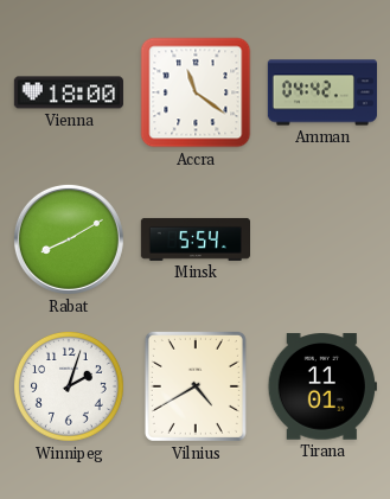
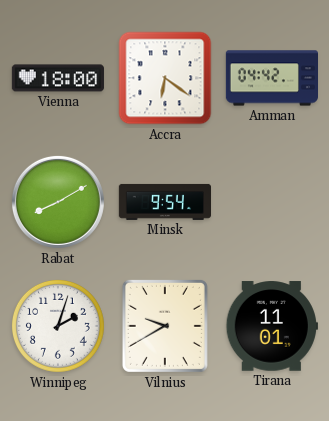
Accra: 11:21 -> 6:21 (165, 78)
Minsk: 5:54 -> 9:54 (164, 202)
Vilnius: 4:40 -> 9:40 (165, 326)
